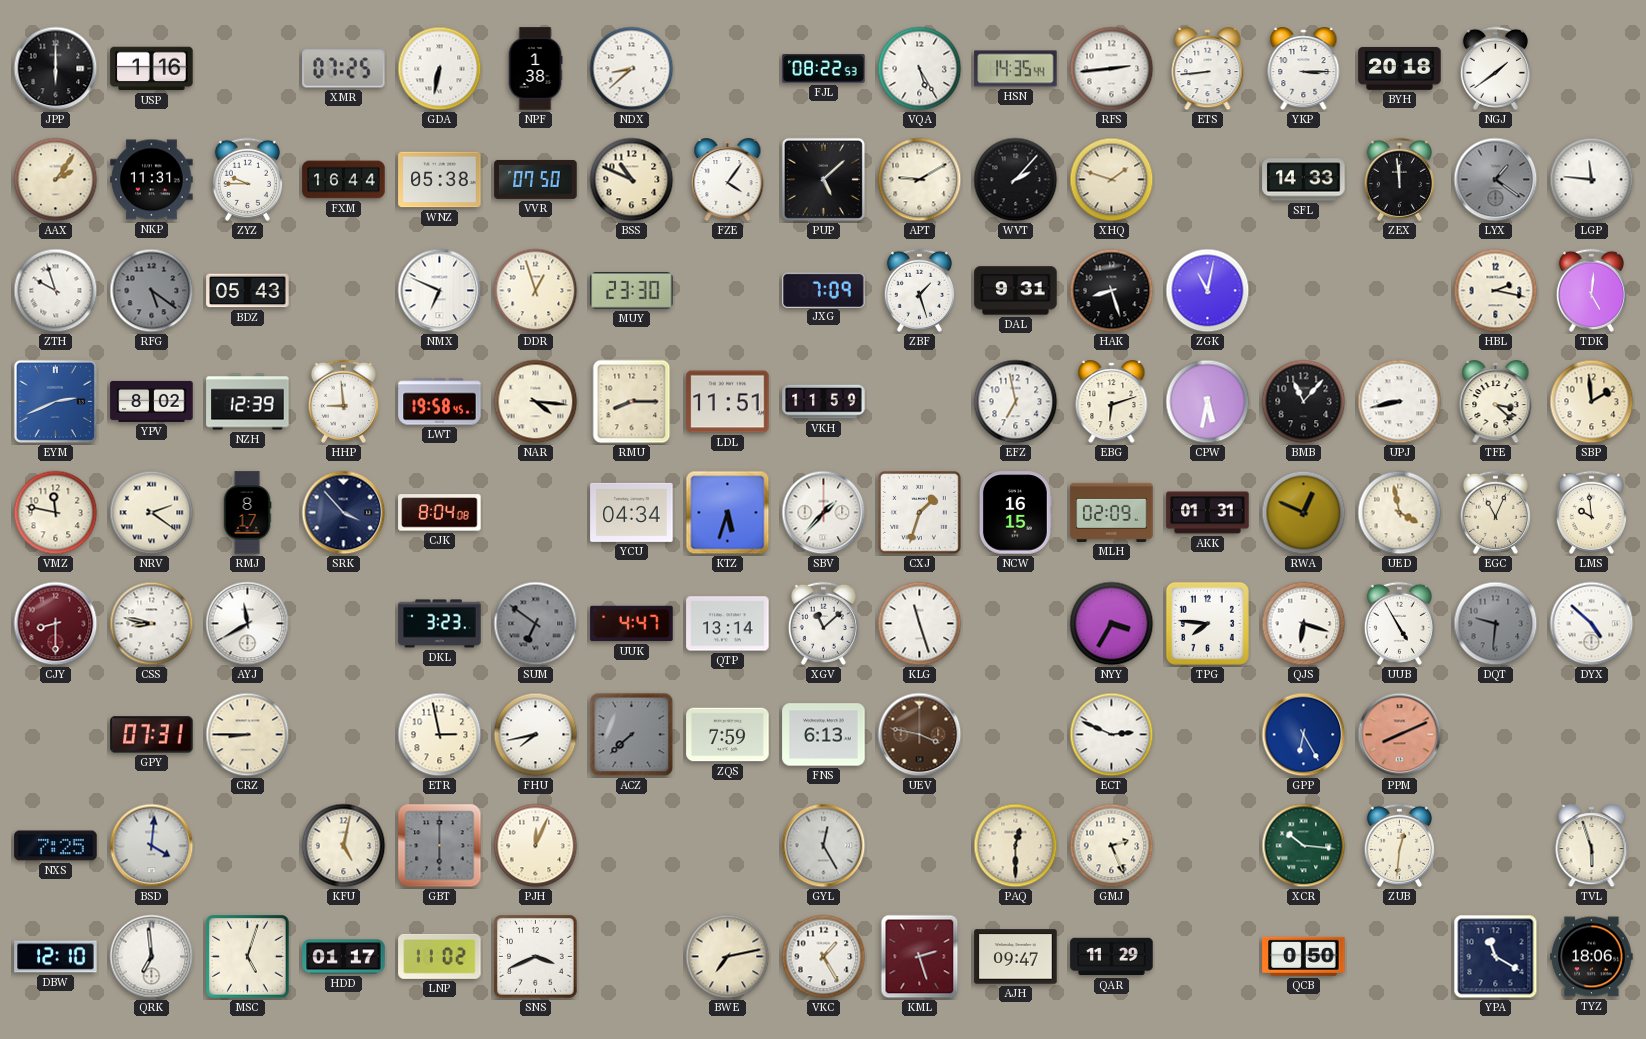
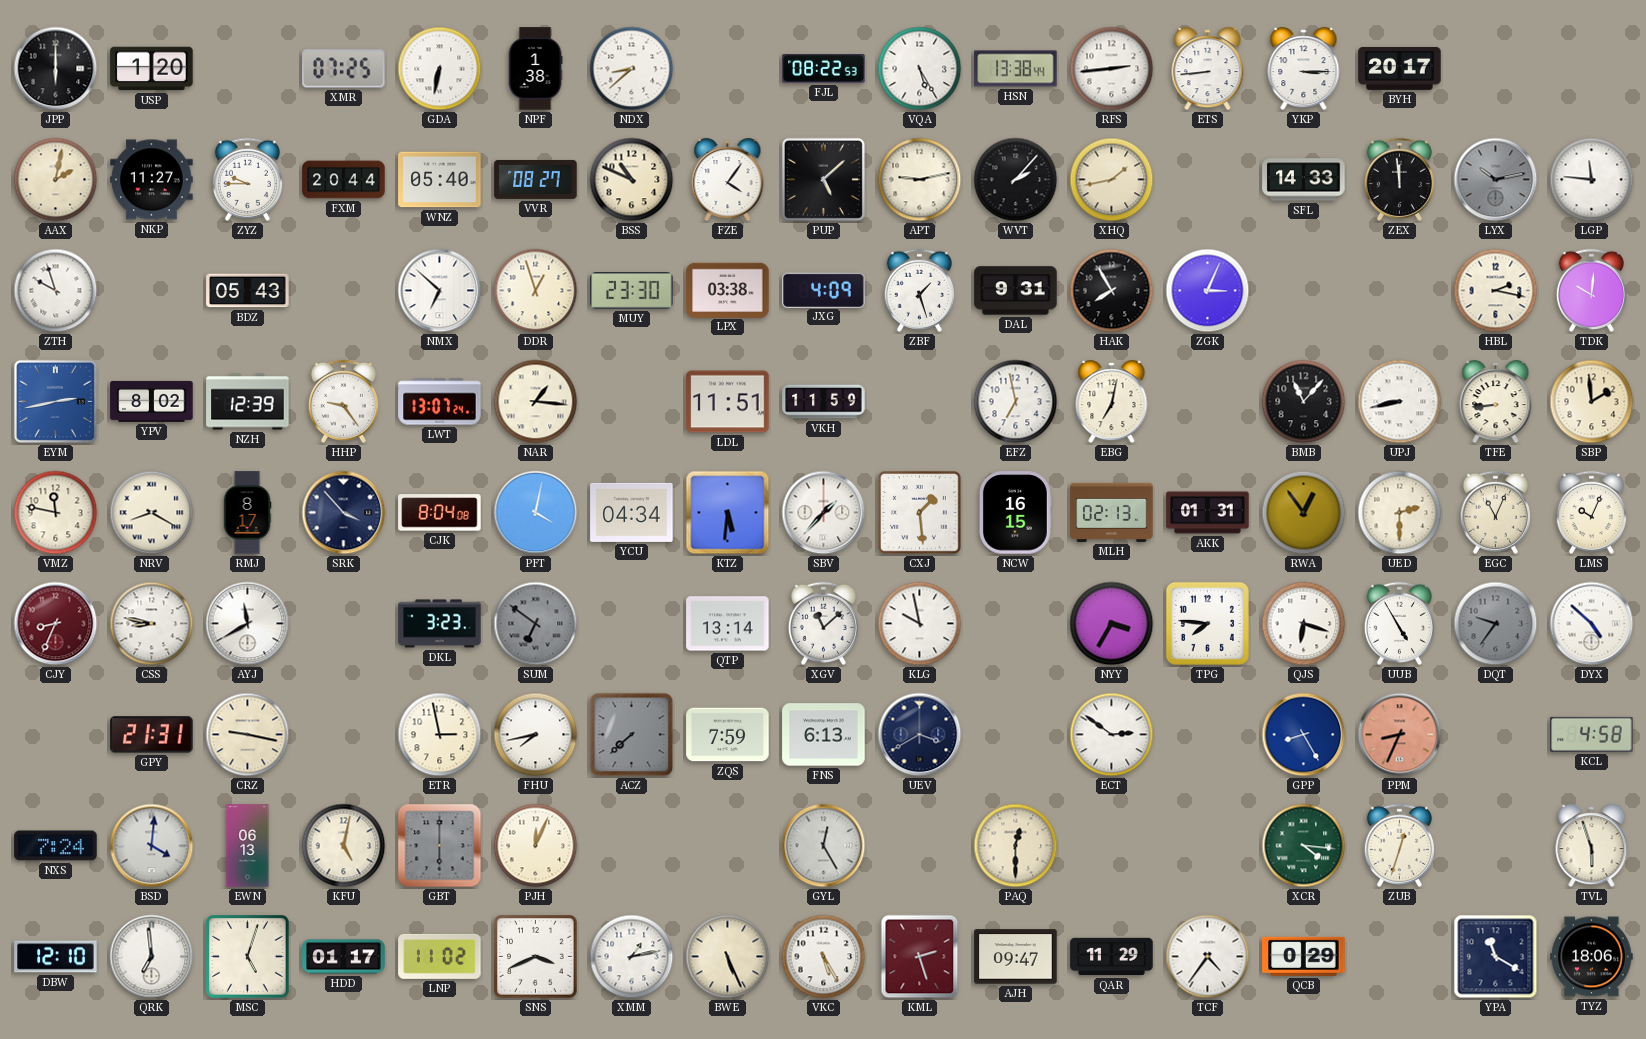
USP: 1:16 -> 1:20 (152, 69)
HSN: 14:35 -> 13:38 (1016, 69)
BYH: 20:18 -> 20:17 (1400, 68)
NGJ: 1:39 -> none (1495, 68)
AAX: 2:06 -> 2:02 (56, 180)
NKP: 11:31 -> 11:27 (152, 180)
FXM: 16:44 -> 20:44 (344, 180)
WNZ: 05:38 -> 05:40 (440, 180)
VVR: 07:50 -> 08:27 (536, 179)
APT: 9:10 -> 9:13 (920, 180)
XHQ: 1:48 -> 1:43 (1112, 180)
LYX: 1:21 -> 10:13 (1496, 180)
RFG: 5:21 -> none (152, 291)
NMX: 6:49 -> 6:52 (440, 291)
LPX: none -> 03:38 (728, 290)
JXG: 7:09 -> 4:09 (824, 290)
HAK: 8:27 -> 7:55 (1112, 291)
ZGK: 11:02 -> 3:04 (1208, 291)
TDK: 5:01 -> 10:01 (1591, 290)
EYM: 2:41 -> 2:43 (55, 401)
HHP: 8:59 -> 9:24 (343, 401)
LWT: 19:58 -> 13:07 (440, 402)
NAR: 4:16 -> 1:16 (536, 402)
RMU: 8:15 -> none (632, 402)
EBG: 6:12 -> 7:02 (1112, 402)
CPW: 5:32 -> none (1208, 402)
TFE: 3:22 -> 8:44 (1496, 402)
NRV: 2:21 -> 8:20 (152, 513)
PFT: none -> 4:02 (536, 513)
KTZ: 5:33 -> 5:31 (728, 513)
CXJ: 1:33 -> 1:29 (920, 513)
MLH: 02:09 -> 02:13 (1112, 512)
RWA: 12:49 -> 12:54 (1304, 513)
UED: 3:58 -> 2:30 (1400, 513)
LMS: 9:59 -> 10:04 (1591, 512)
CJY: 8:30 -> 8:34 (56, 624)
UUK: 4:47 -> none (632, 624)
KLG: 11:27 -> 9:58 (920, 624)
DQT: 9:31 -> 9:36 (1496, 624)
GPY: 07:31 -> 21:31 (152, 735)
CRZ: 8:45 -> 9:17 (248, 735)
UEV: 3:47 -> 3:40 (920, 735)
UEV dial: brown -> navy (920, 735)
ECT: 2:49 -> 2:51 (1112, 735)
GPP: 6:25 -> 8:25 (1304, 735)
PPM: 8:11 -> 8:34 (1400, 735)
KCL: none -> 4:58 (1592, 734)
NXS: 7:25 -> 7:24 (56, 846)
EWN: none -> 06:13 (248, 846)
GMJ: 2:26 -> none (1112, 846)
XCR: 10:16 -> 4:16 (1304, 846)
ZUB: 12:31 -> 12:33 (1399, 845)
XMM: none -> 1:13 (632, 957)
BWE: 7:13 -> 5:26 (728, 957)
VKC: 1:25 -> 5:25 (824, 957)
TCF: none -> 4:36 (1208, 957)
QCB: 0:50 -> 0:29 (1304, 956)
